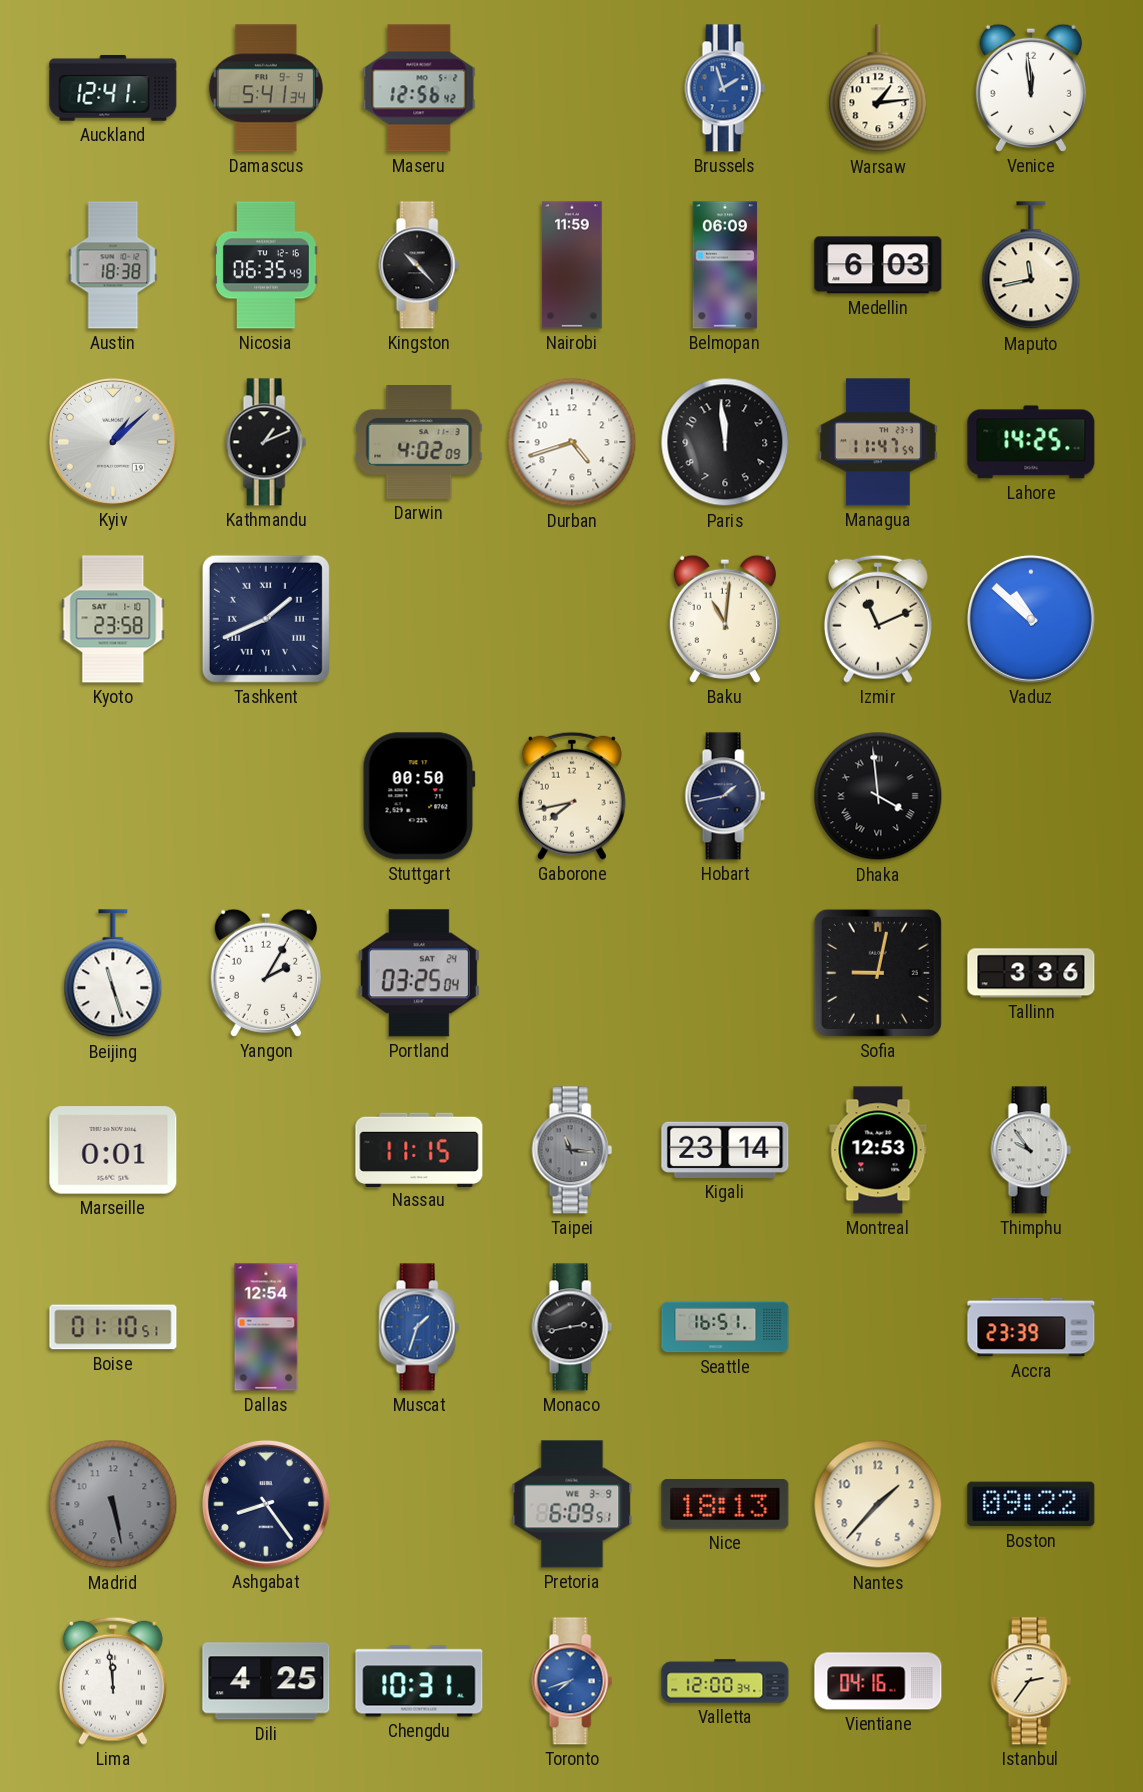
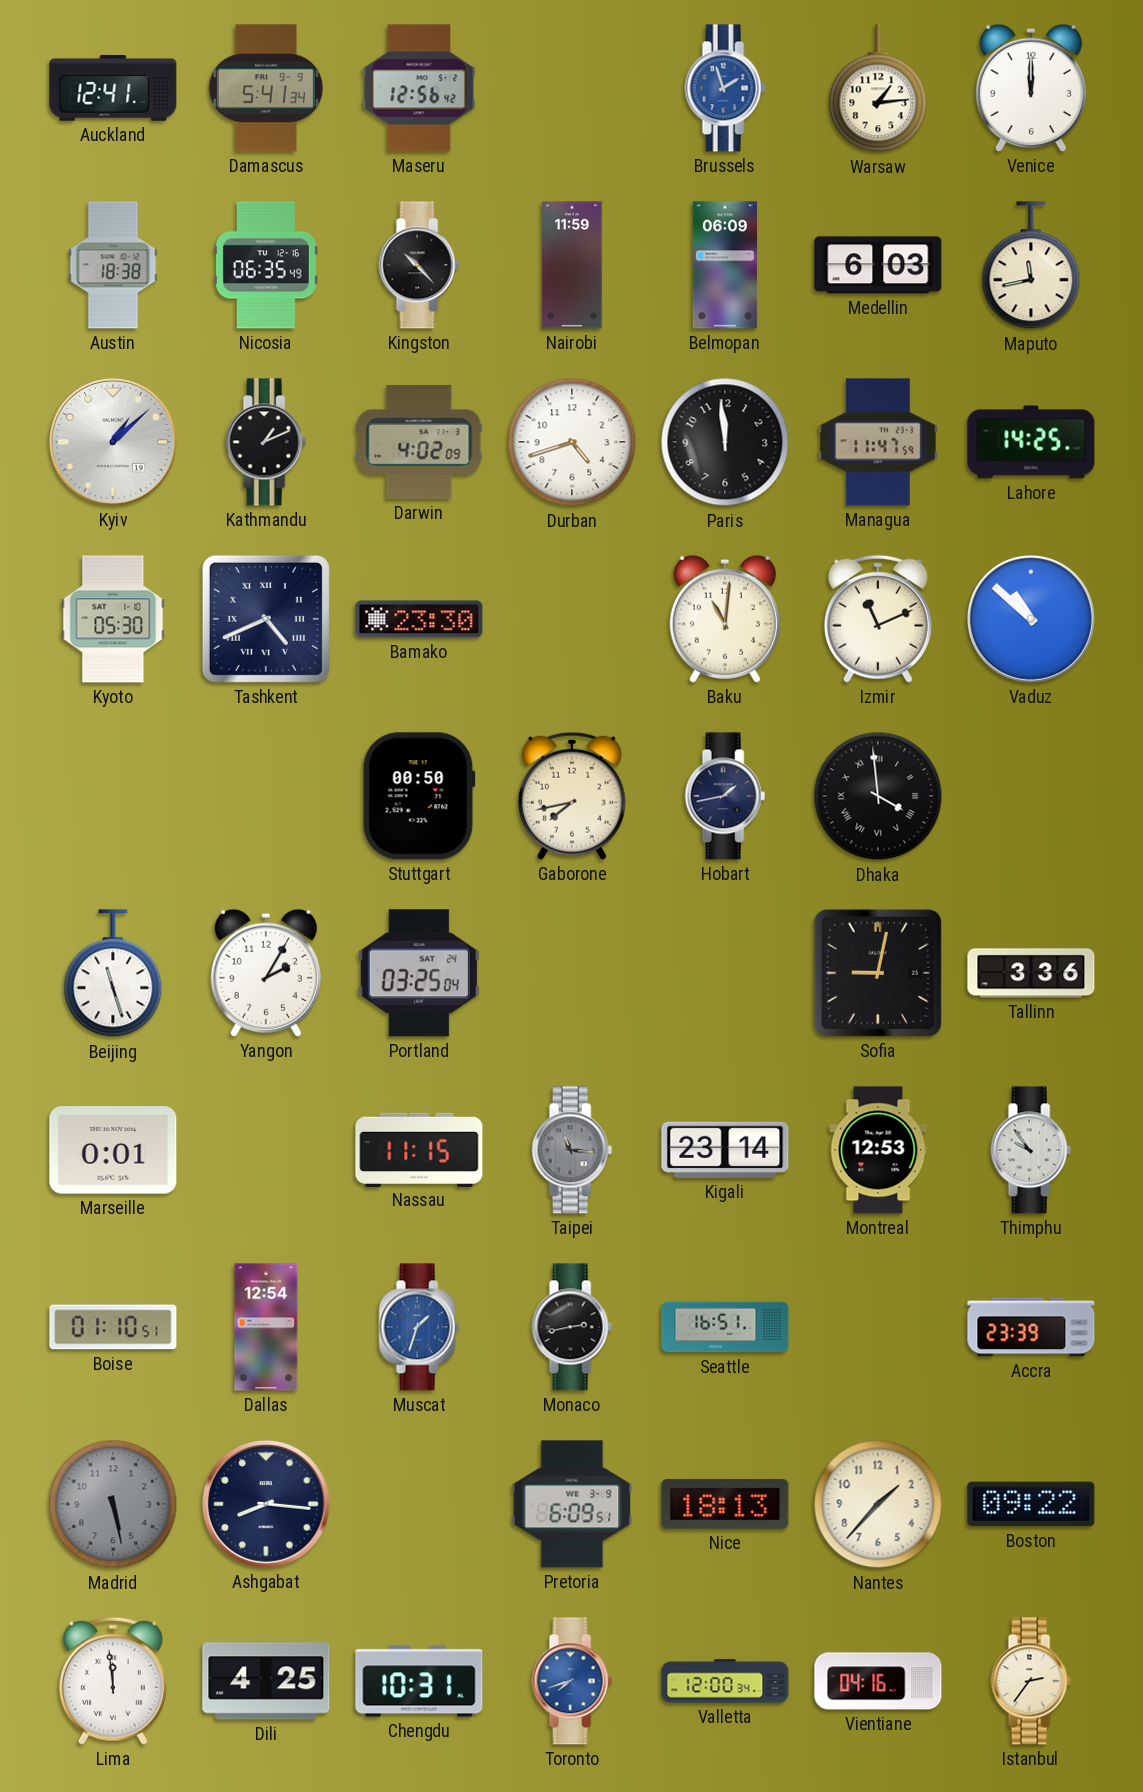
Venice: 11:59 -> 12:00 (1031, 88)
Kyoto: 23:58 -> 05:30 (113, 619)
Tashkent: 1:41 -> 4:41 (266, 619)
Bamako: none -> 23:30 (419, 619)
Ashgabat: 8:24 -> 8:16 (266, 1504)
